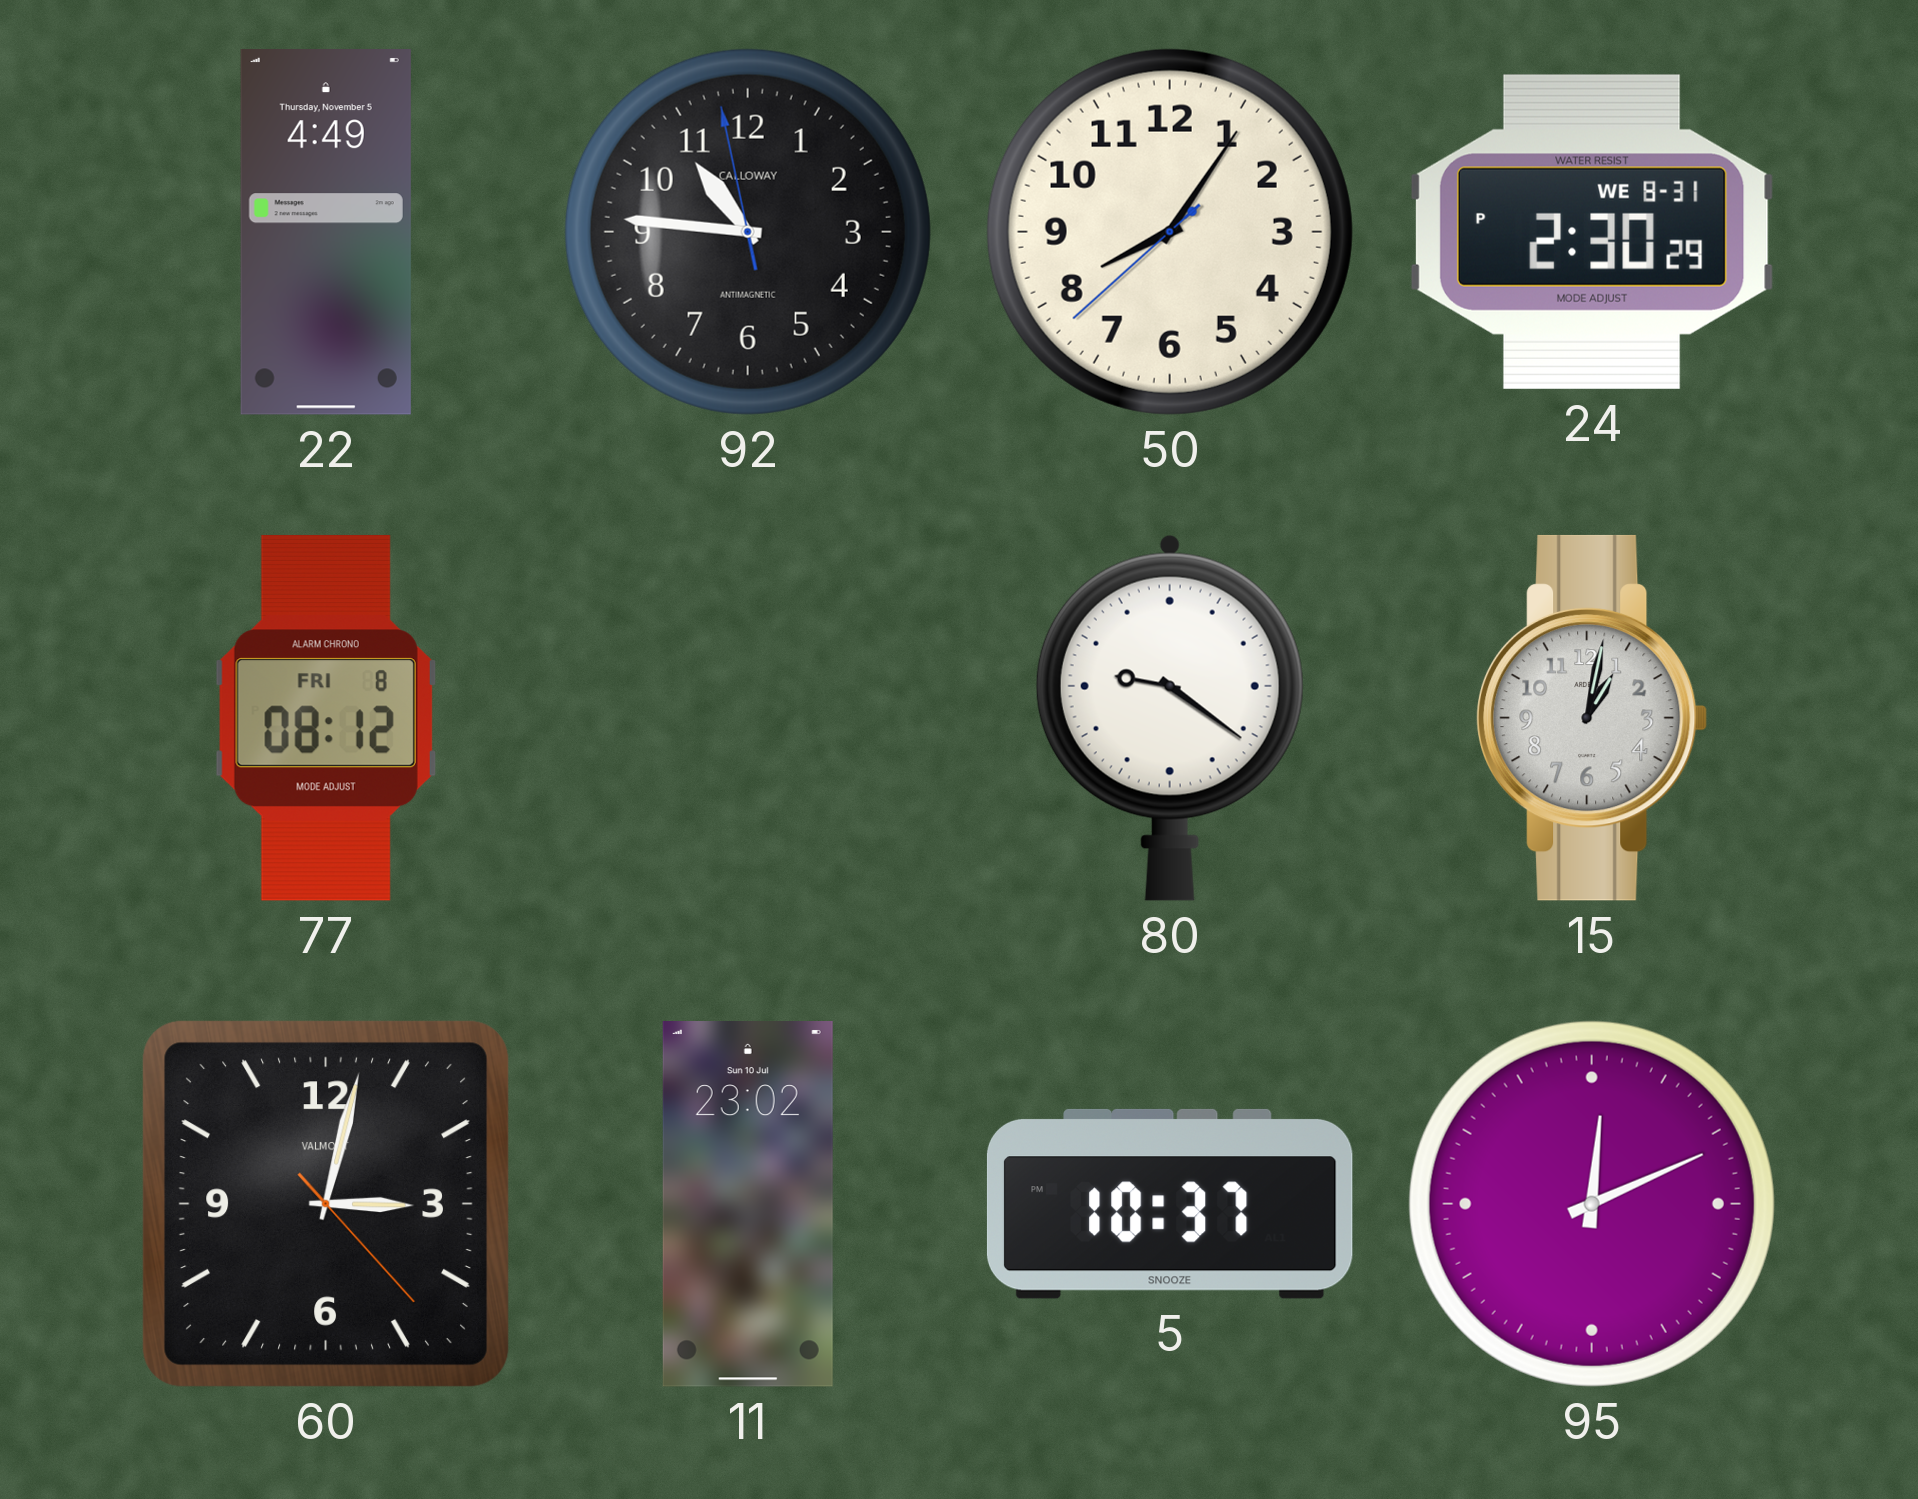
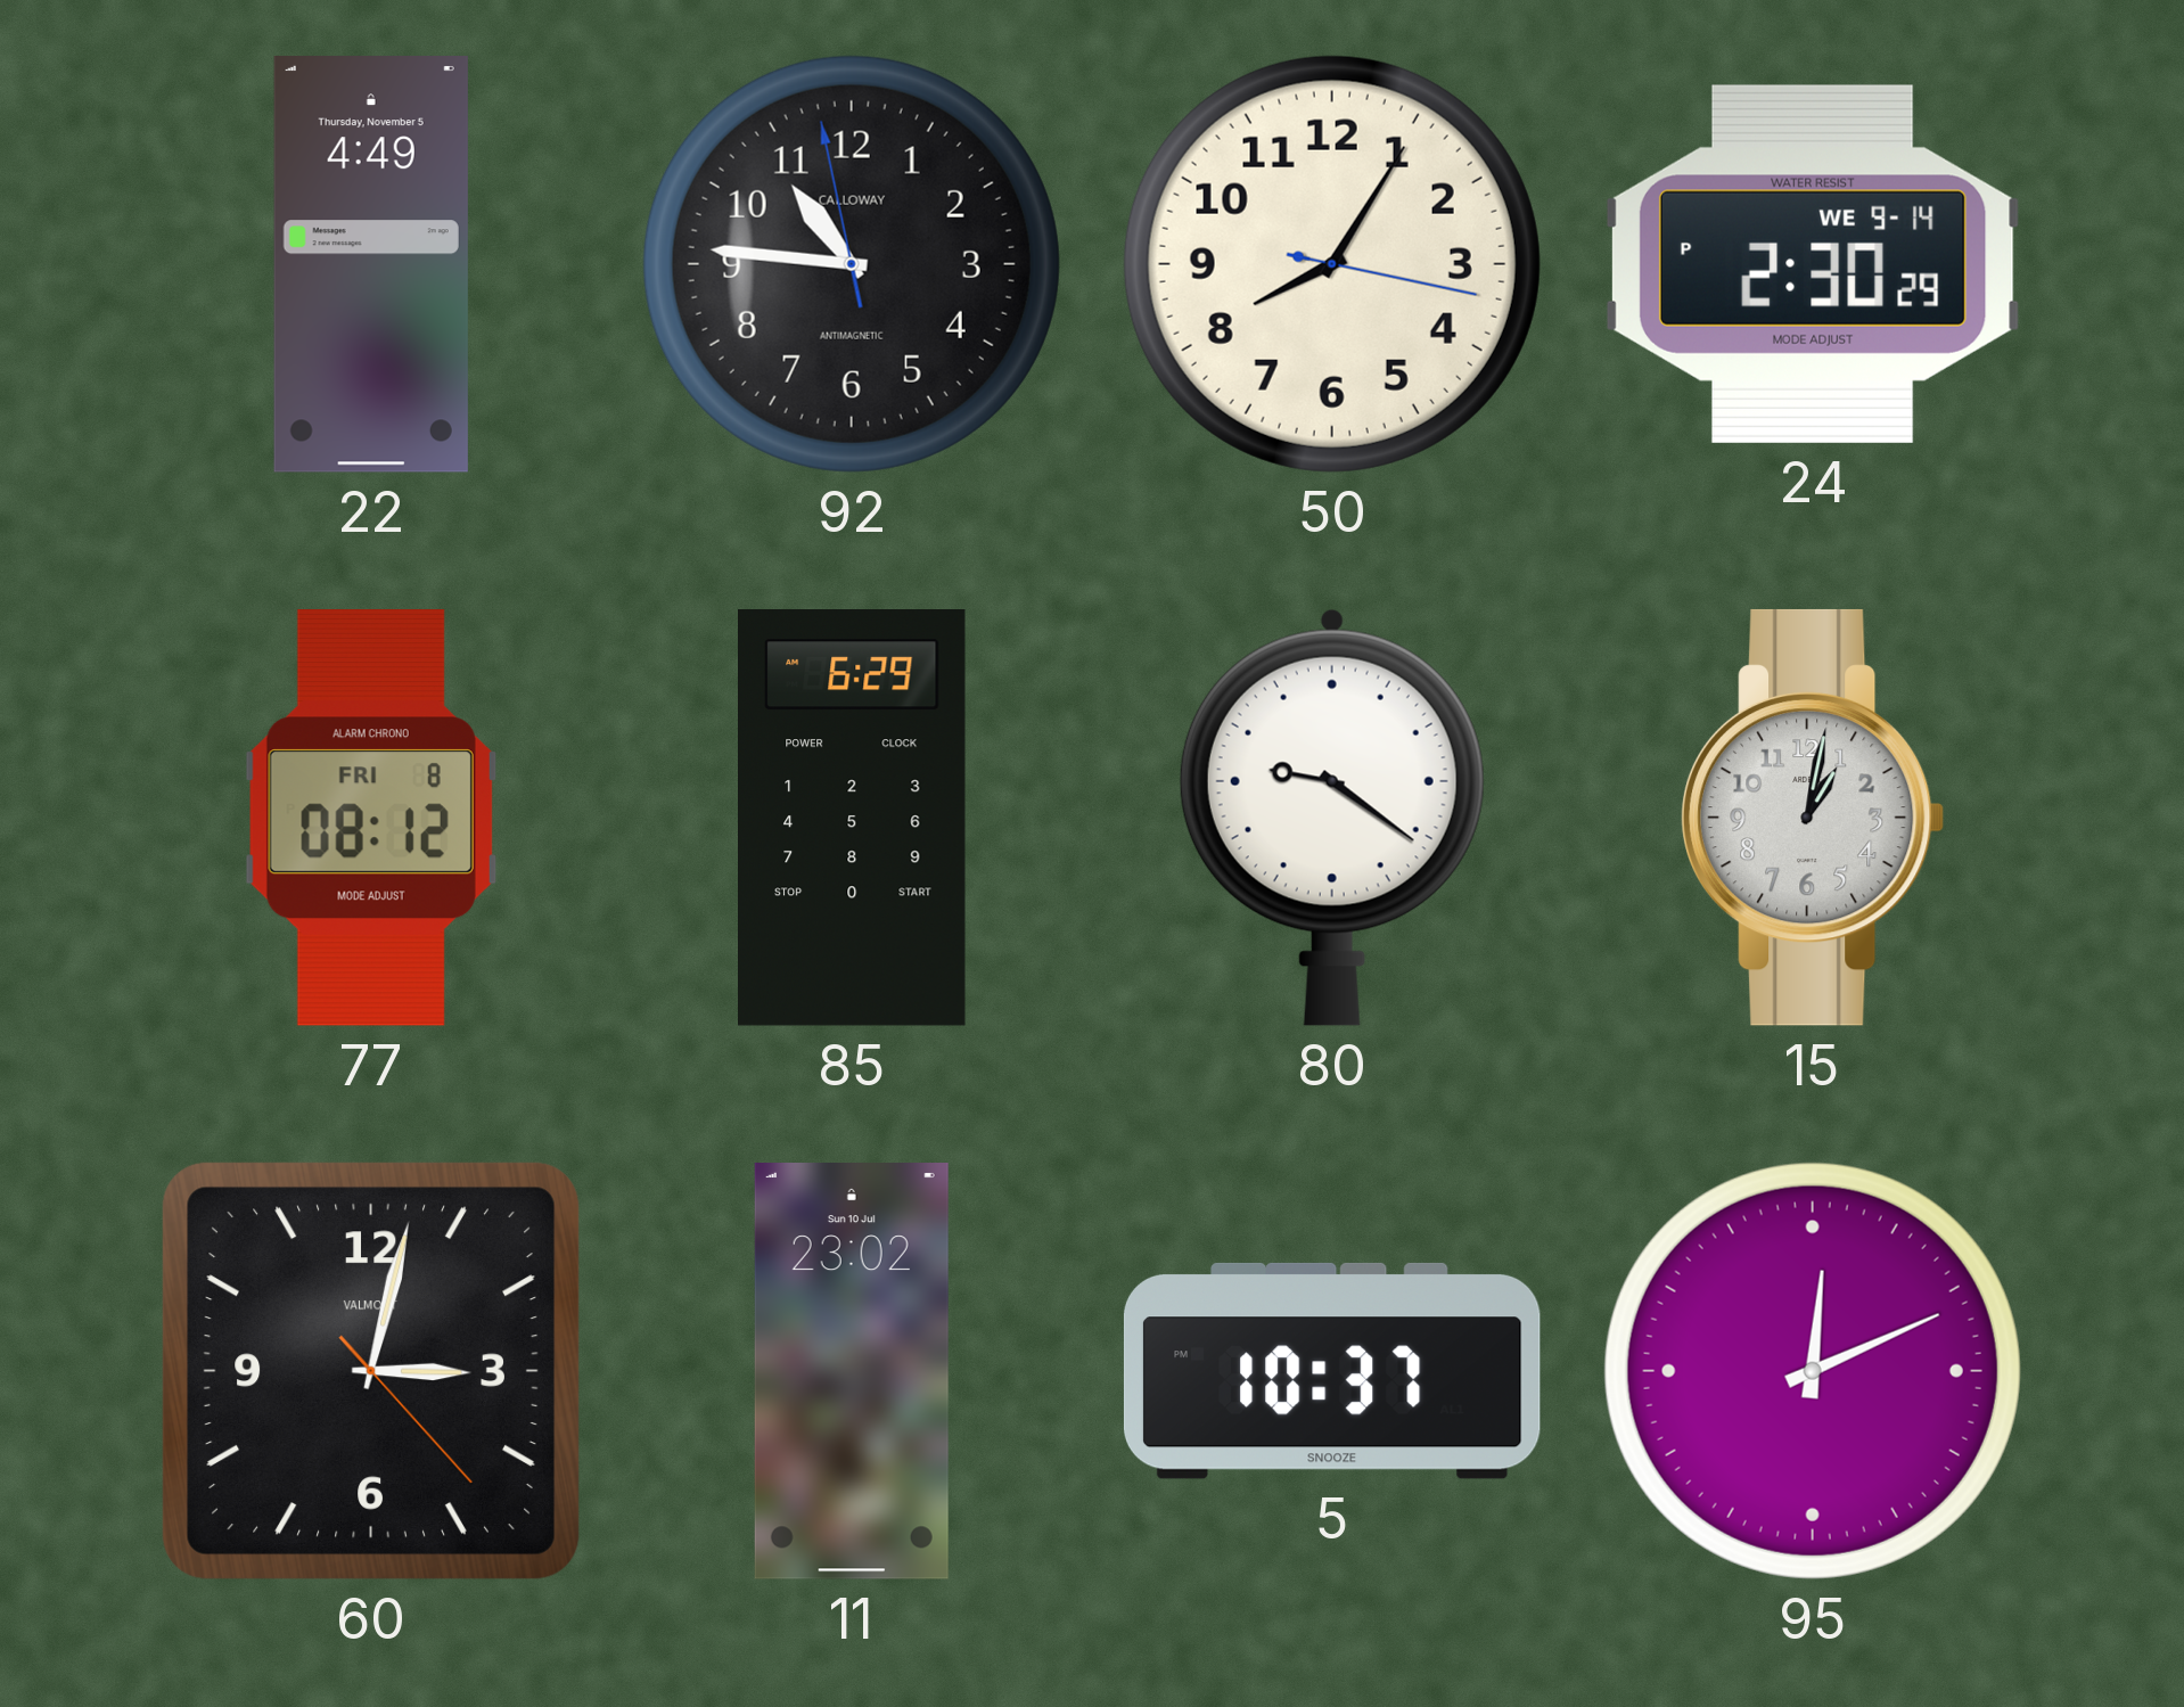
50: 8:05:38 -> 8:05:17 (1332, 264)
24 date: WE 8-31 -> WE 9-14 (1813, 264)
85: none -> 6:29 (853, 819)
